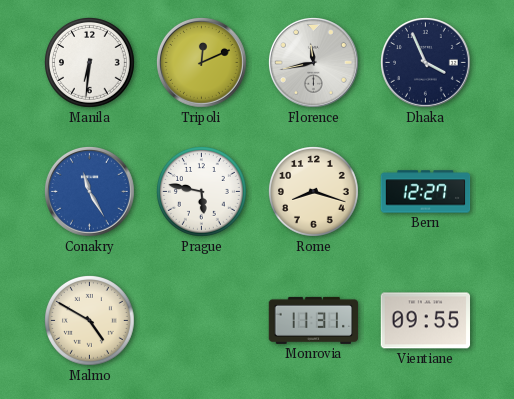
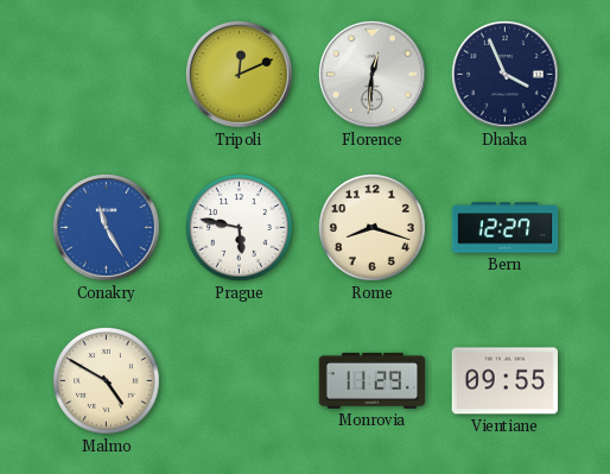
Manila: 6:31 -> none (90, 63)
Florence: 11:43 -> 12:31 (373, 75)
Monrovia: 11:31 -> 11:29 (373, 380)
